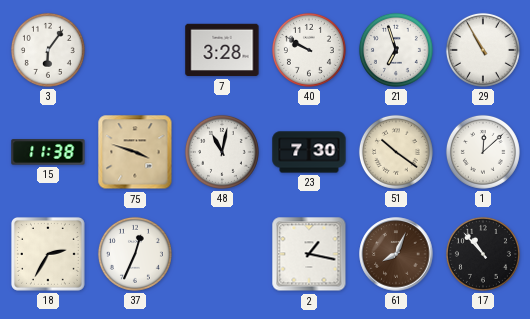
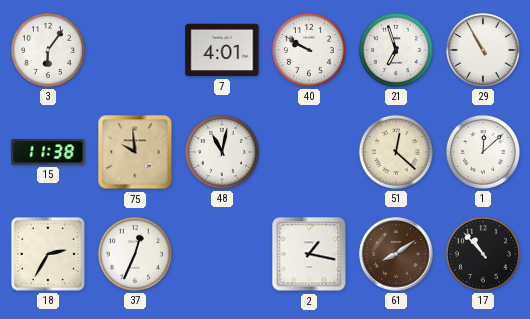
7: 3:28 -> 4:01 (222, 50)
75: 3:48 -> 9:59 (135, 152)
23: 7:30 -> none (309, 152)
51: 10:21 -> 12:22 (396, 152)
61: 8:04 -> 8:09 (396, 254)
